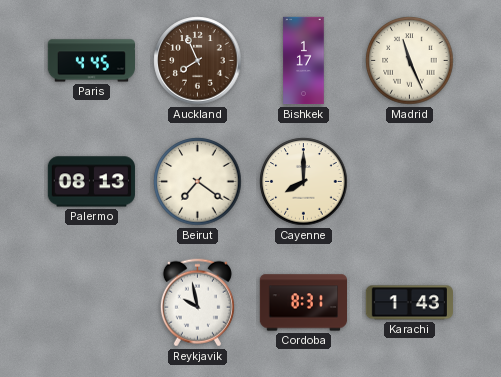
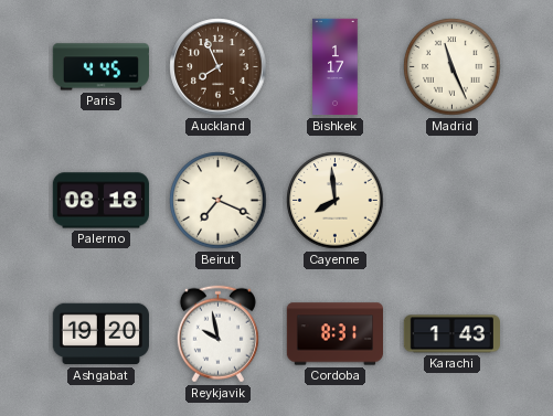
Palermo: 08:13 -> 08:18 (100, 201)
Beirut: 7:21 -> 7:19 (219, 201)
Cayenne: 8:00 -> 7:59 (336, 201)
Ashgabat: none -> 19:20 (100, 334)
